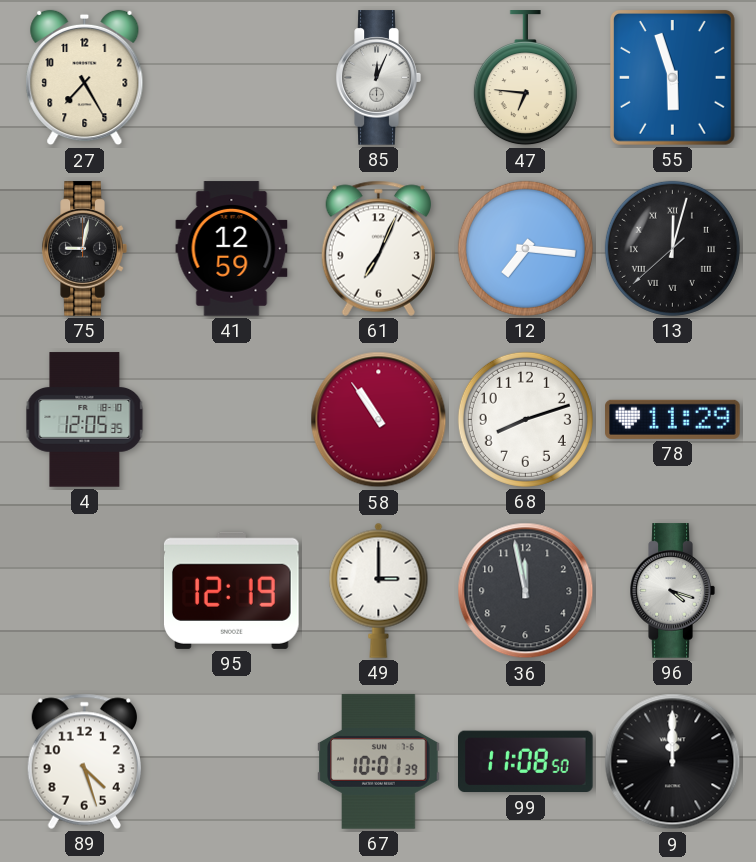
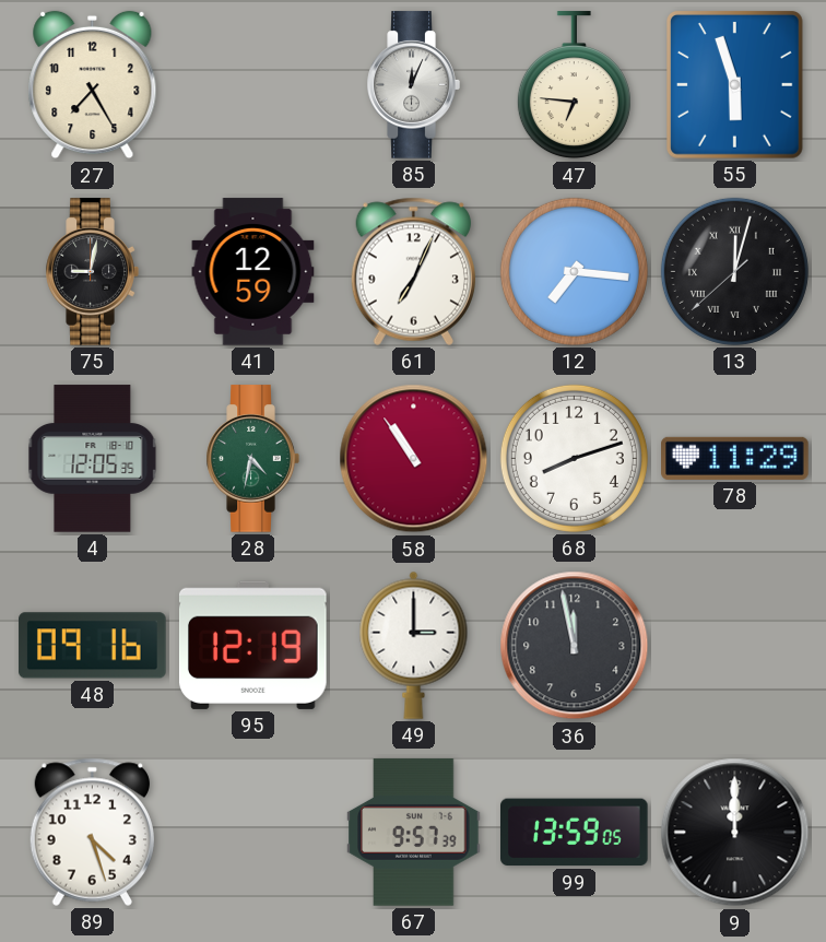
28: none -> 4:32 (252, 459)
48: none -> 09:16 (93, 646)
96: 4:18 -> none (672, 591)
67: 10:01 -> 9:57 (414, 833)
99: 11:08 -> 13:59 (575, 833)
